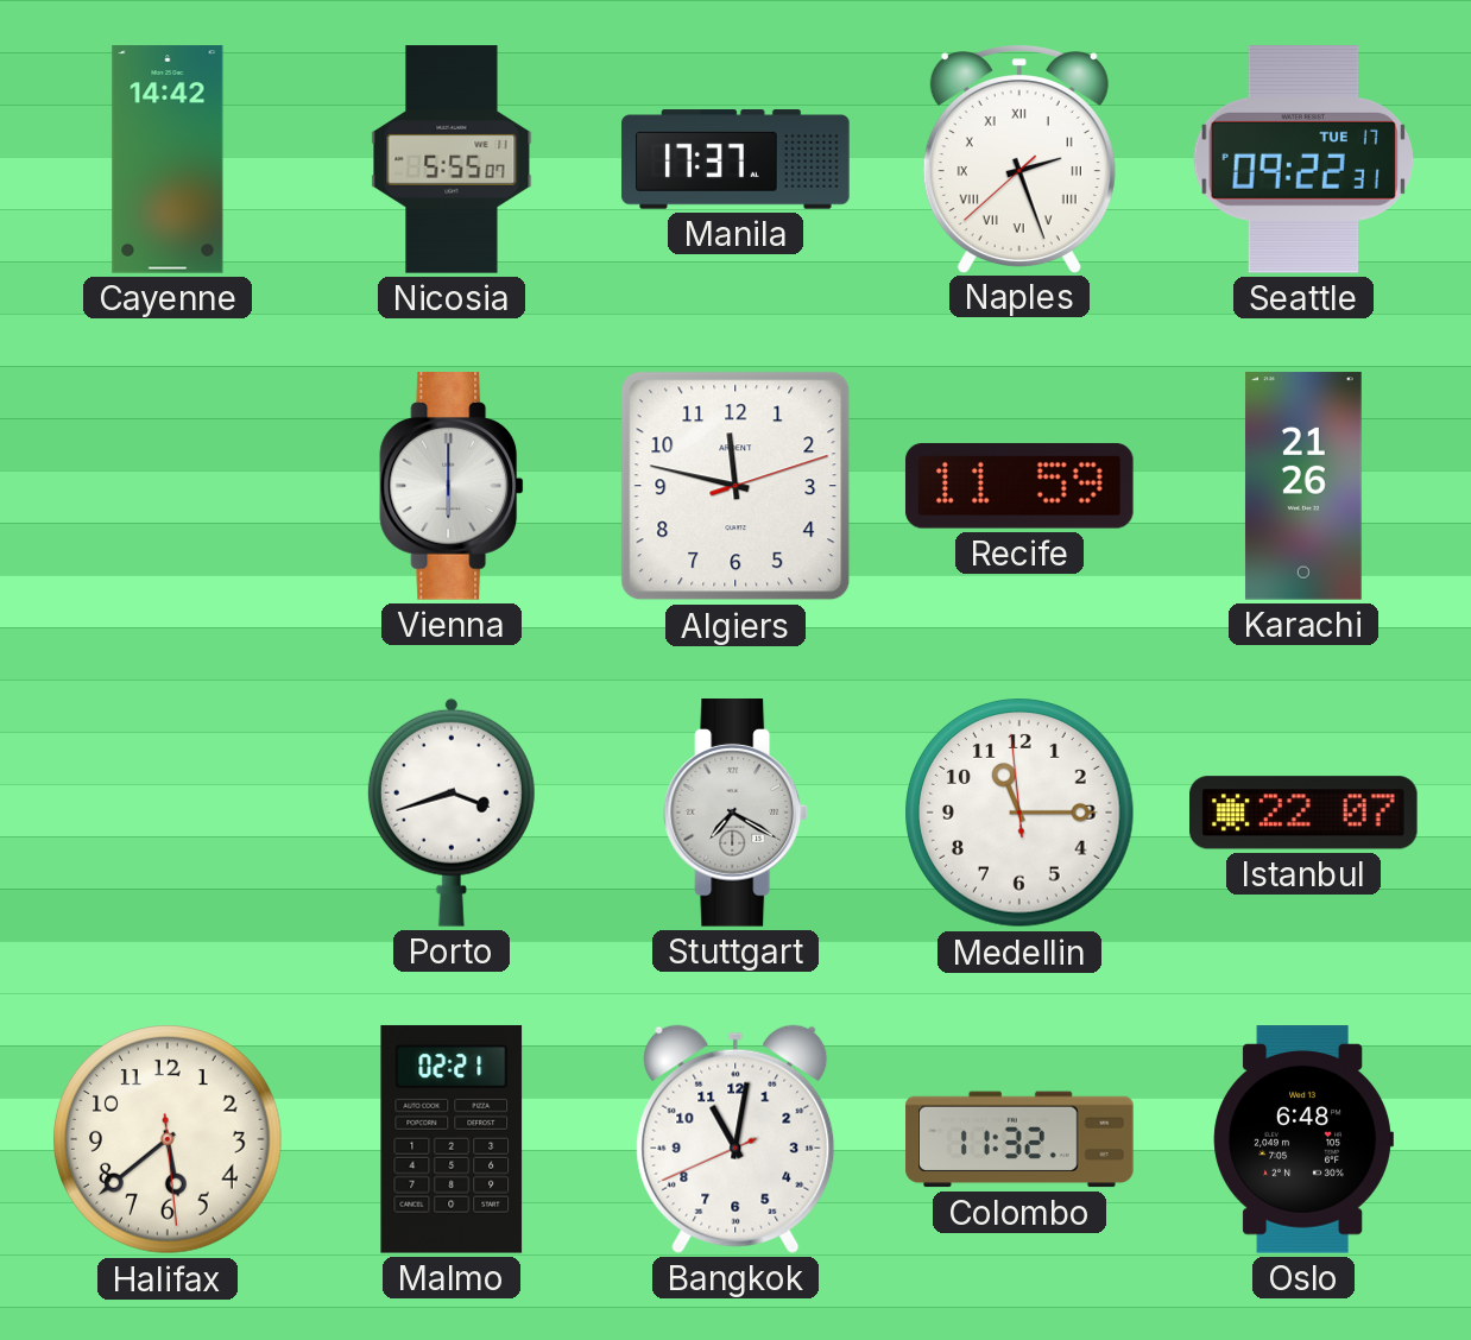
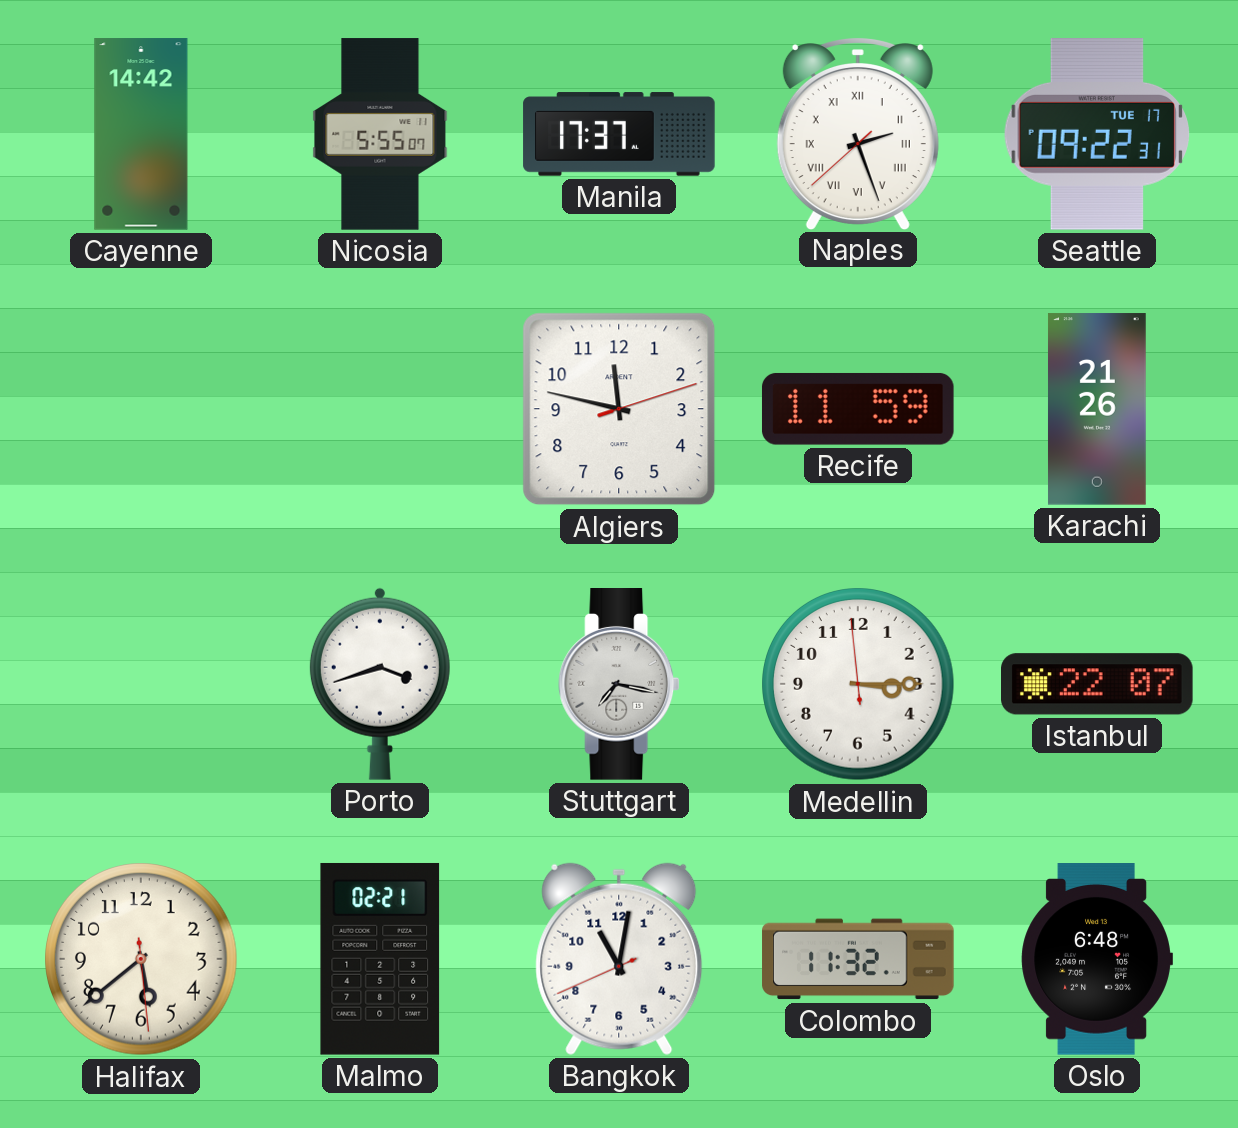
Vienna: 6:00 -> none (452, 487)
Stuttgart: 7:20 -> 7:17 (619, 685)
Medellin: 11:14 -> 3:14 (858, 684)
